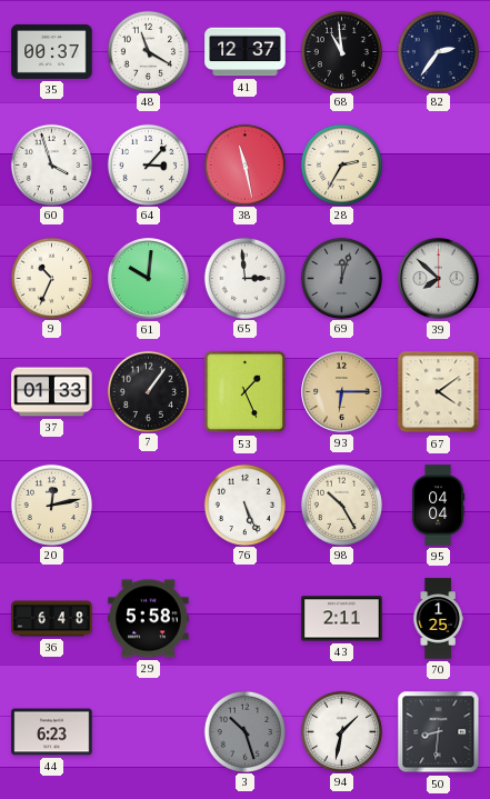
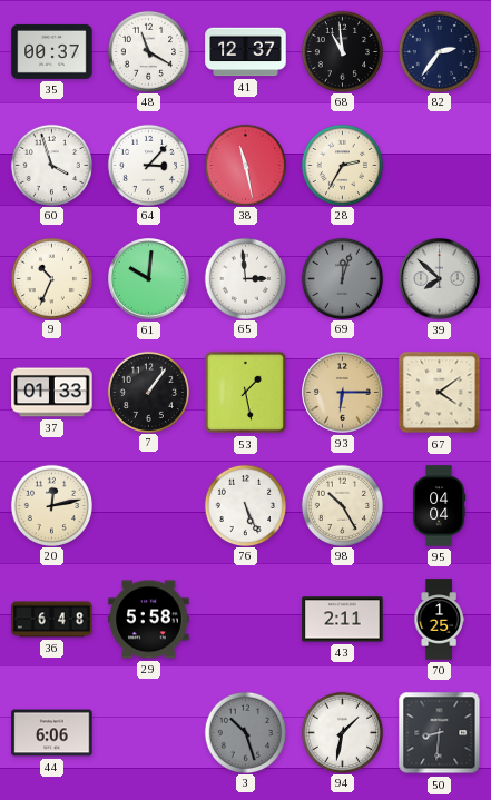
53: 1:26 -> 1:28 (246, 393)
44: 6:23 -> 6:06 (52, 733)
